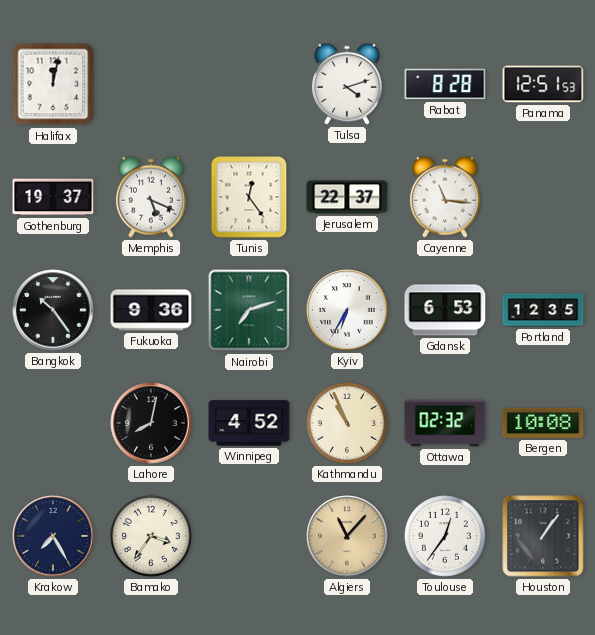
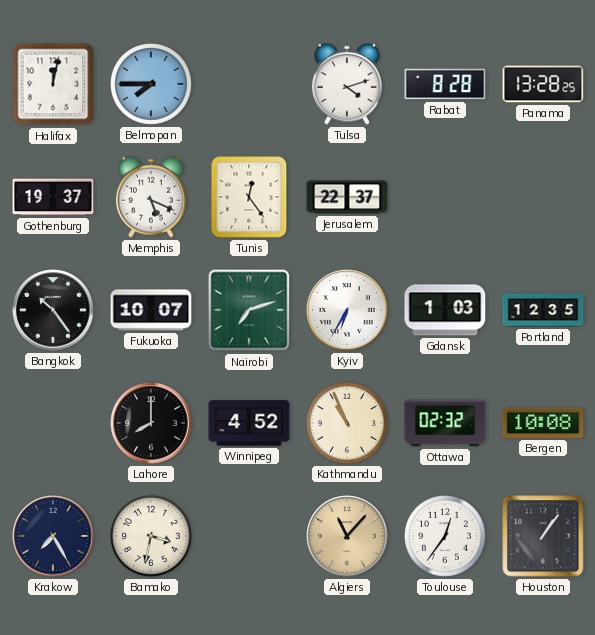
Belmopan: none -> 7:45 (152, 85)
Panama: 12:51 -> 13:28 (543, 84)
Cayenne: 11:16 -> none (445, 197)
Fukuoka: 9:36 -> 10:07 (151, 310)
Gdansk: 6:53 -> 1:03 (445, 310)
Lahore: 8:02 -> 8:00 (151, 423)
Bamako: 3:36 -> 3:32 (152, 537)
